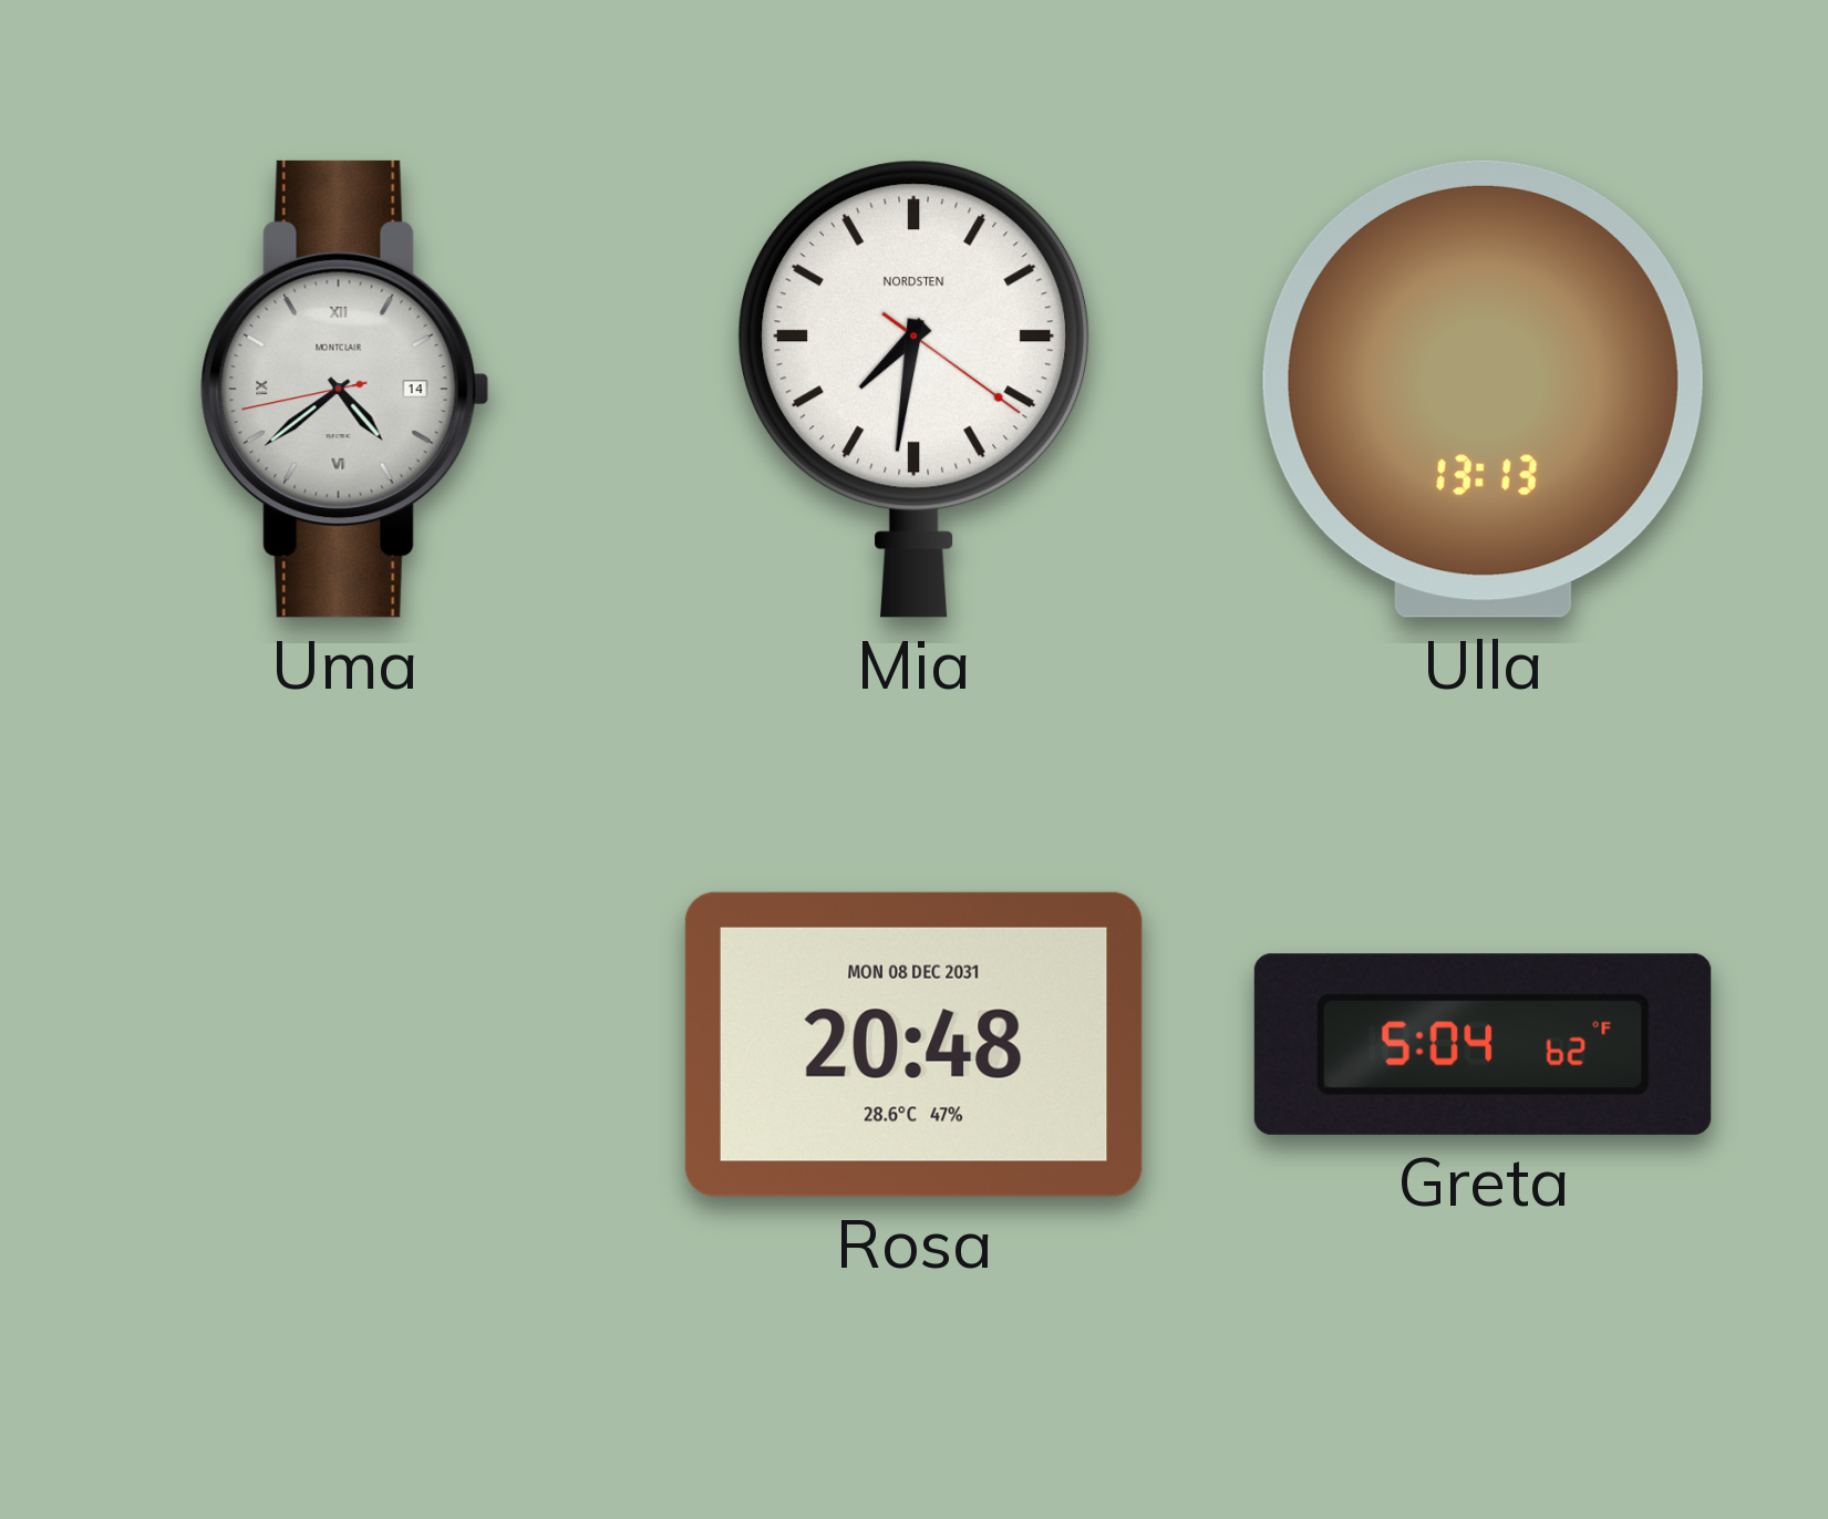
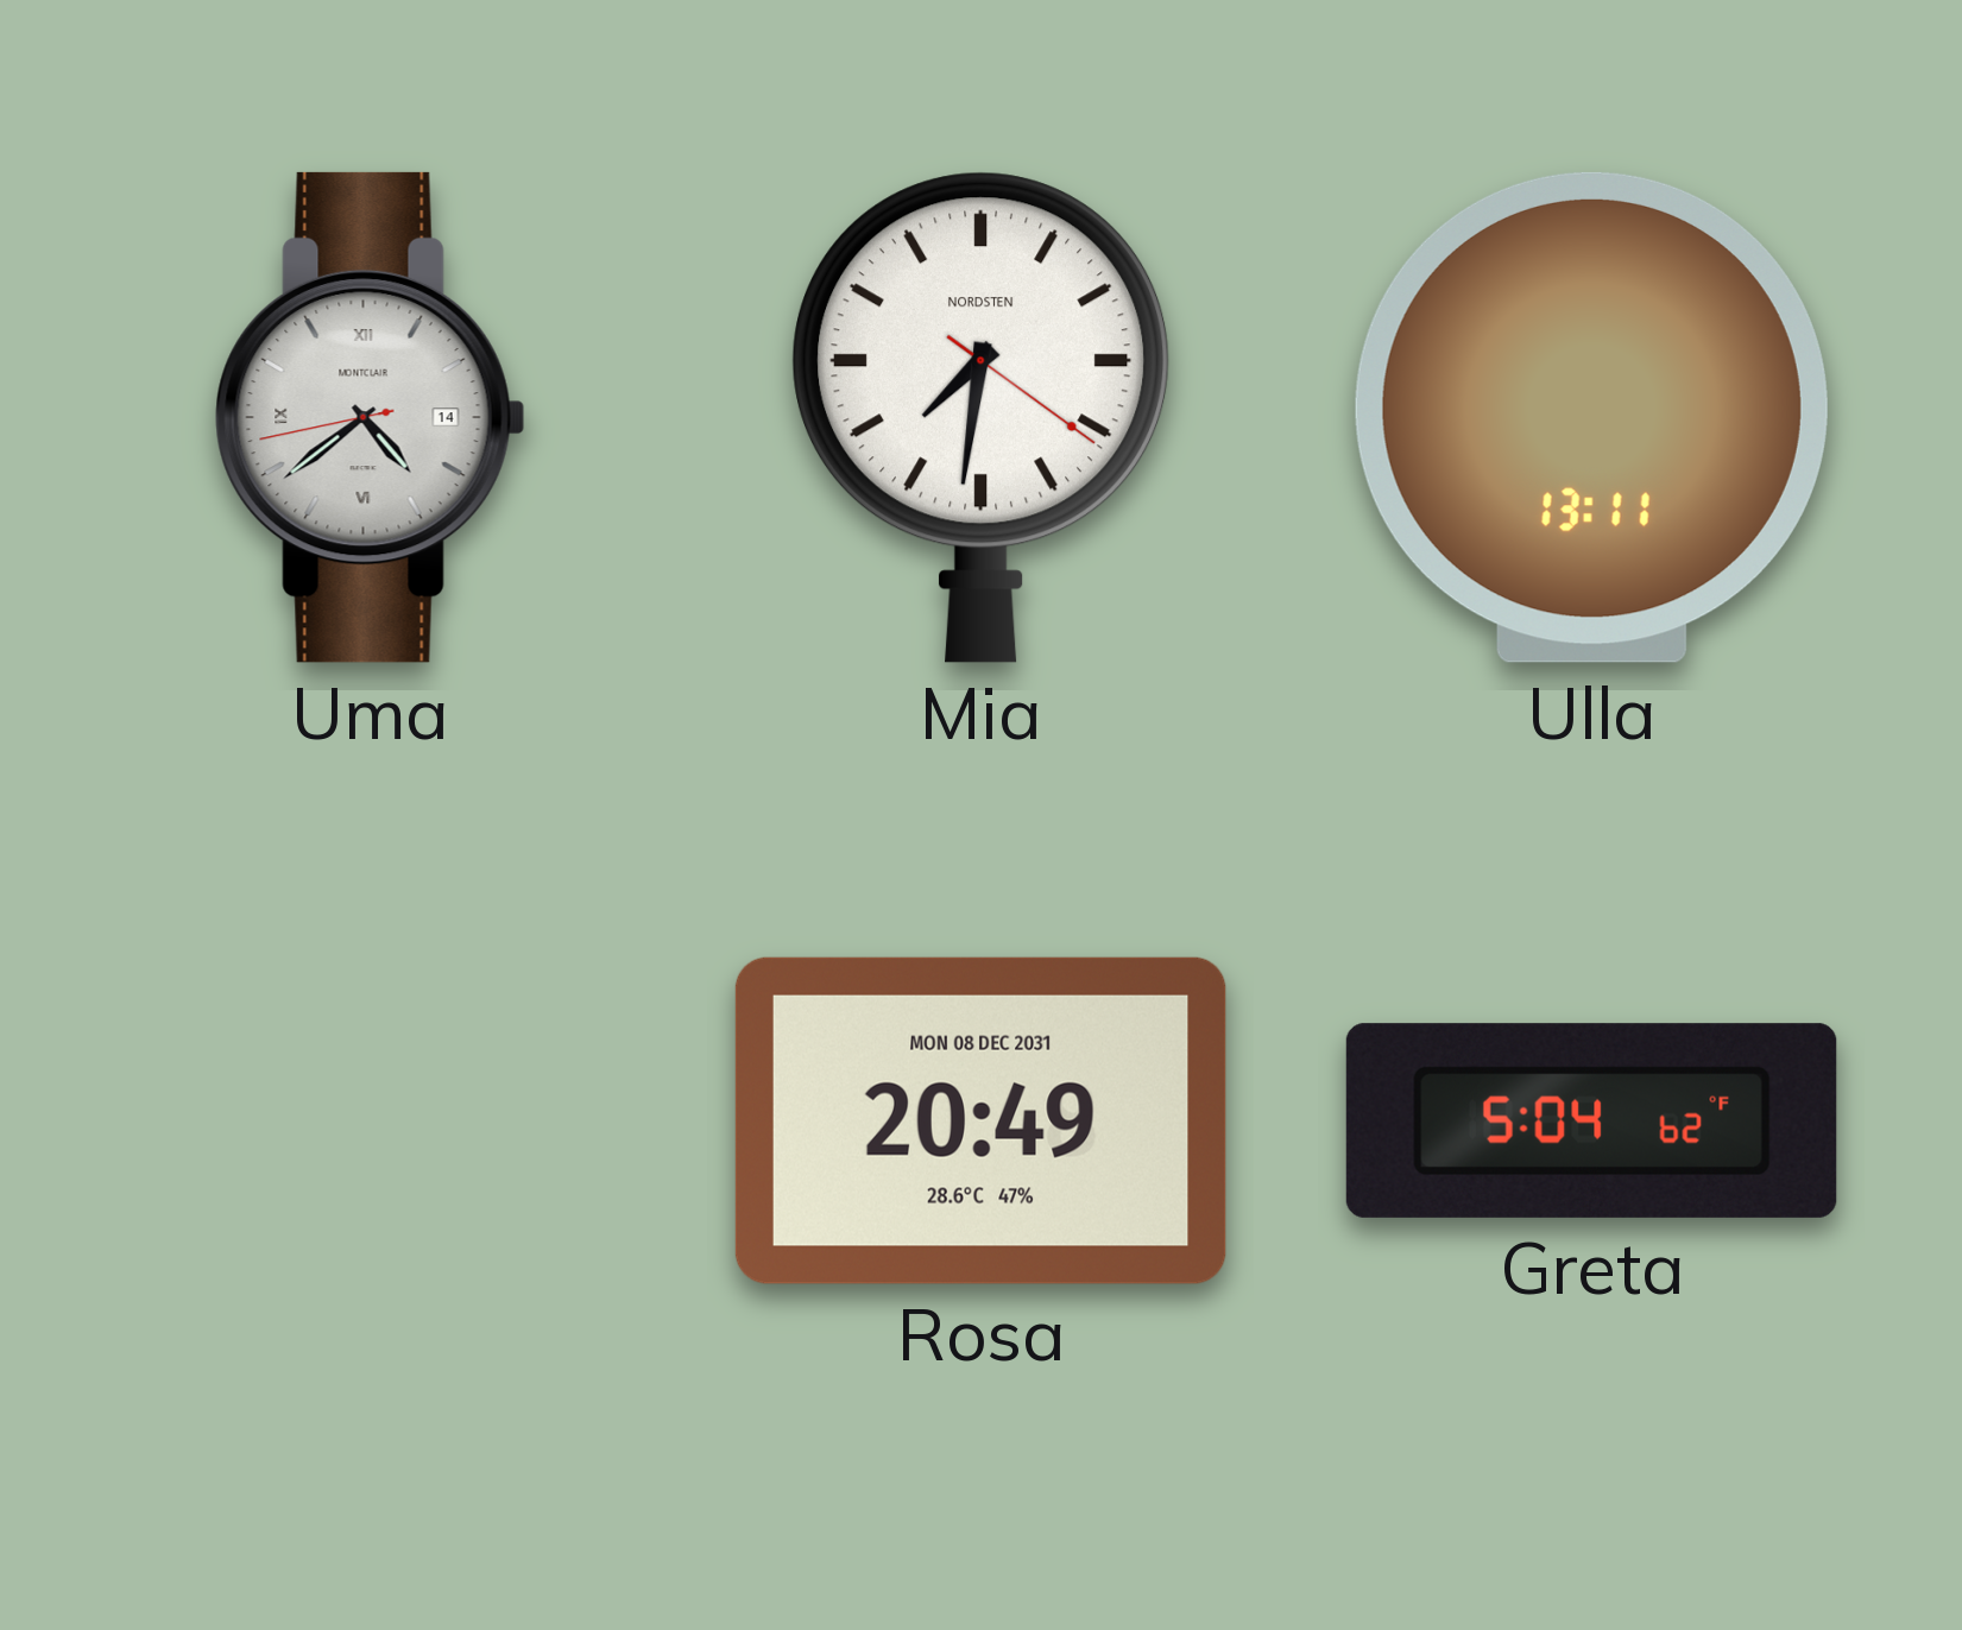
Ulla: 13:13 -> 13:11 (1591, 417)
Rosa: 20:48 -> 20:49 (980, 1120)
